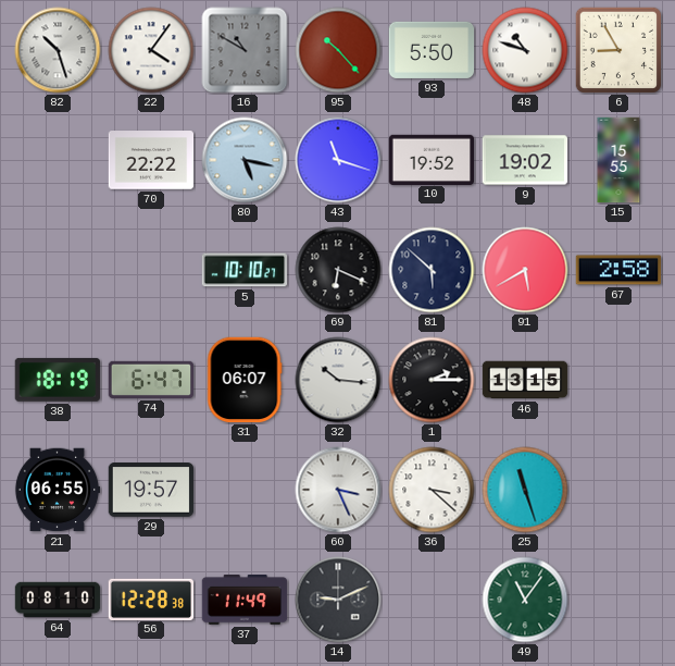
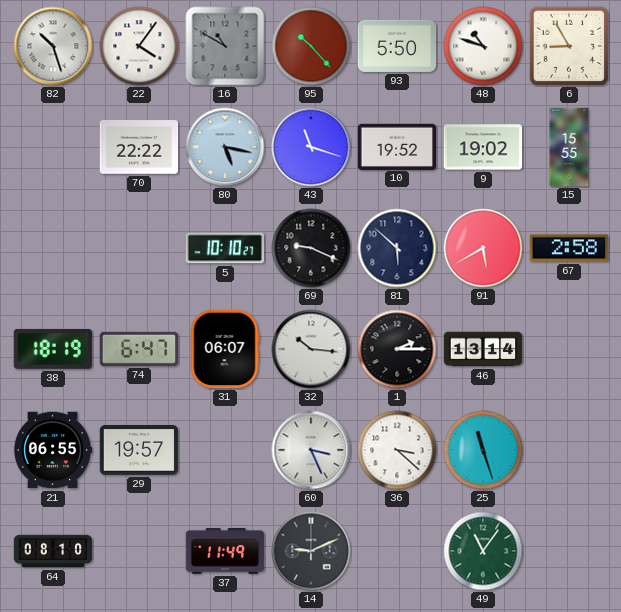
69: 6:19 -> 9:19 (311, 248)
46: 13:15 -> 13:14 (483, 349)
56: 12:28 -> none (151, 599)
